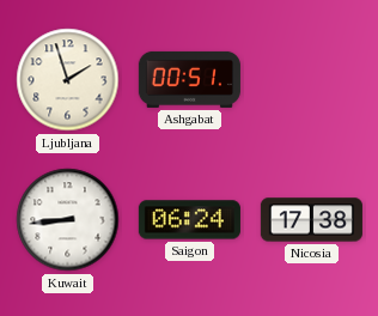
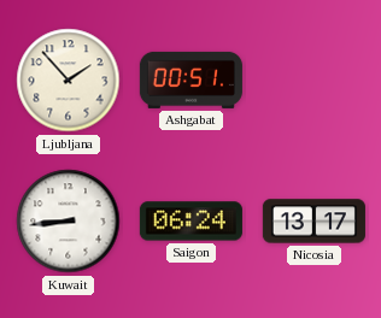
Ljubljana: 1:57 -> 1:53 (69, 81)
Nicosia: 17:38 -> 13:17 (313, 222)
